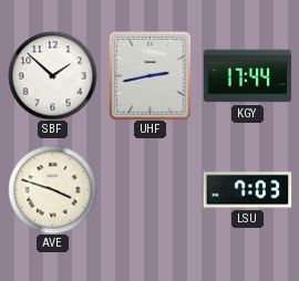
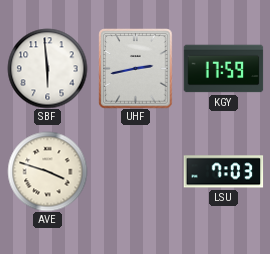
SBF: 1:52 -> 5:59 (47, 68)
KGY: 17:44 -> 17:59 (223, 69)
